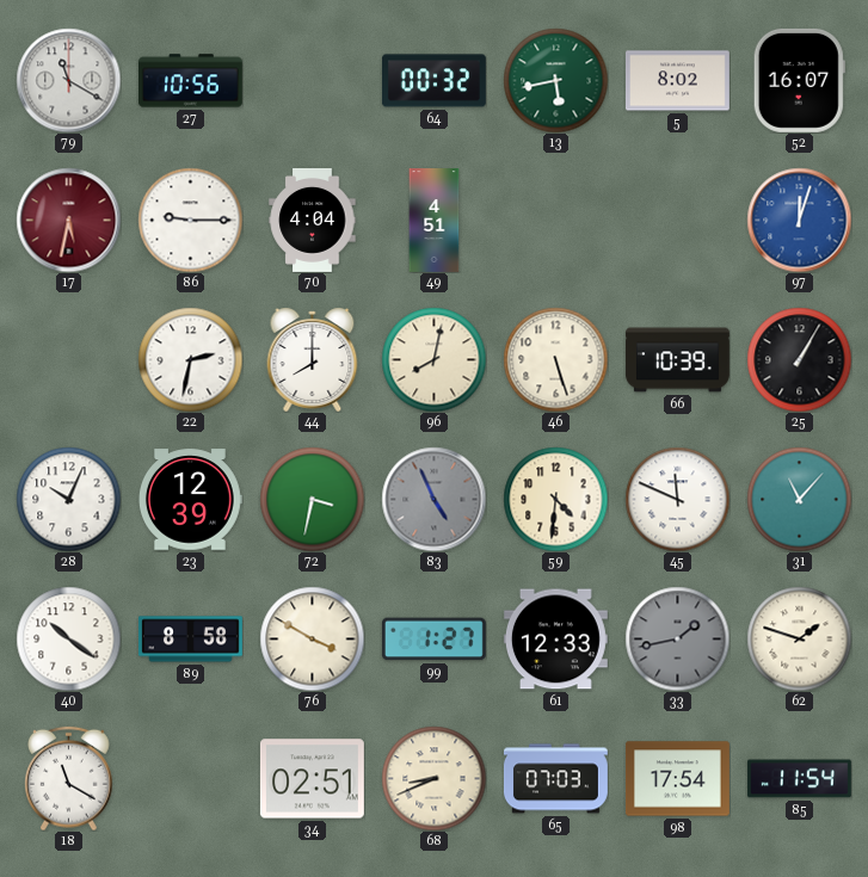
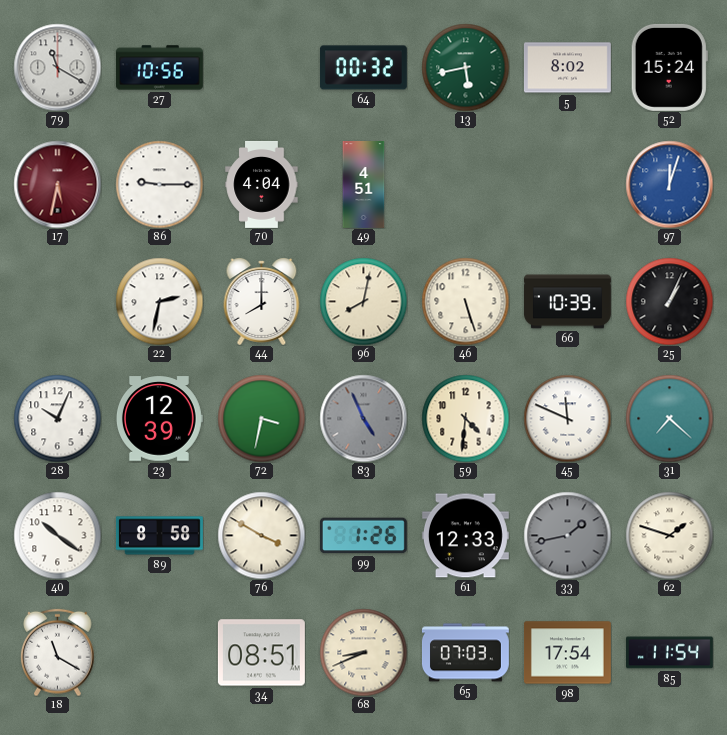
52: 16:07 -> 15:24 (669, 67)
25: 1:05 -> 1:04 (669, 301)
31: 11:07 -> 7:22 (669, 418)
99: 1:27 -> 1:26 (363, 536)
34: 02:51 -> 08:51 (261, 653)
